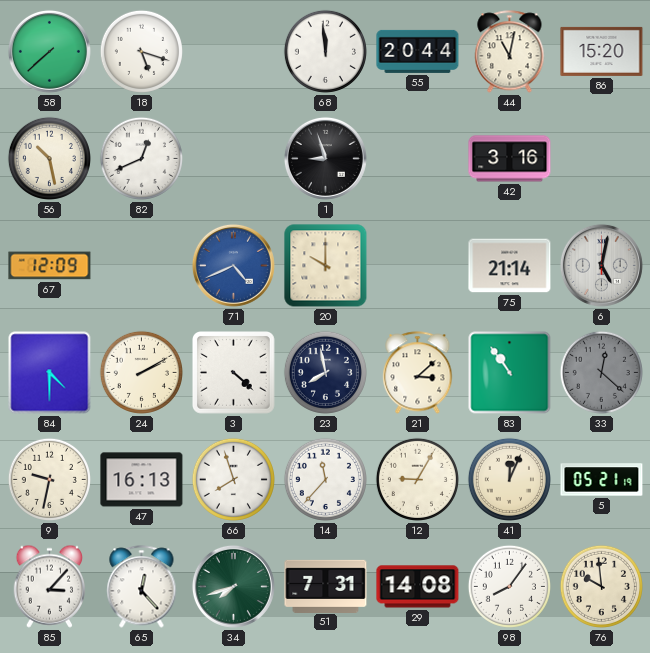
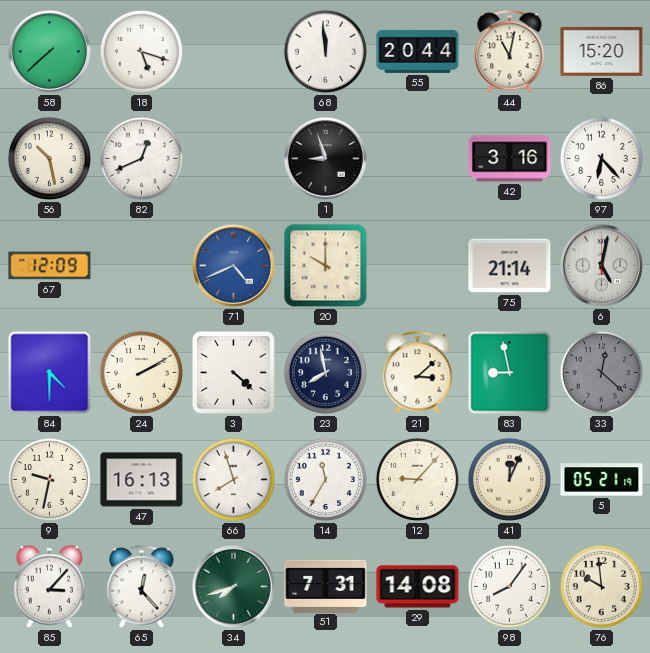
97: none -> 6:23 (601, 158)
83: 10:54 -> 8:58 (510, 373)
14: 11:37 -> 11:35 (325, 479)
12: 9:05 -> 9:07 (417, 479)
